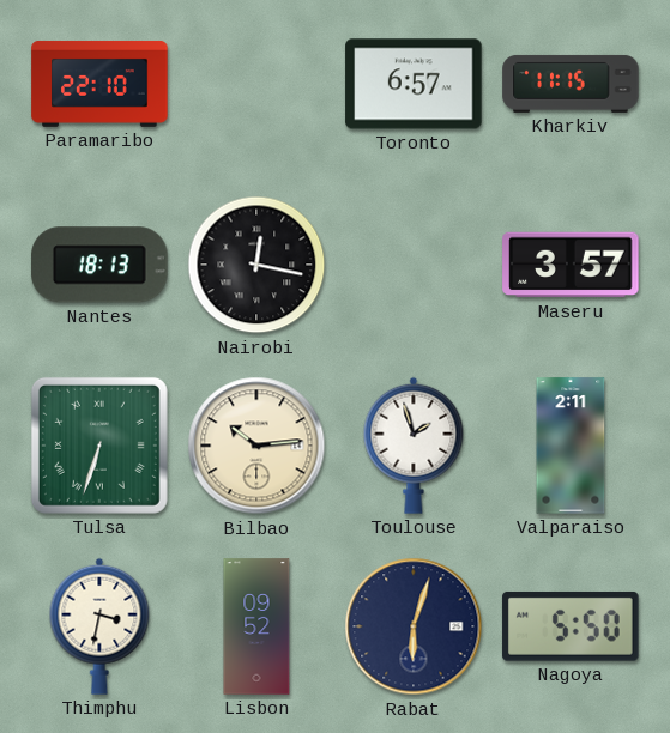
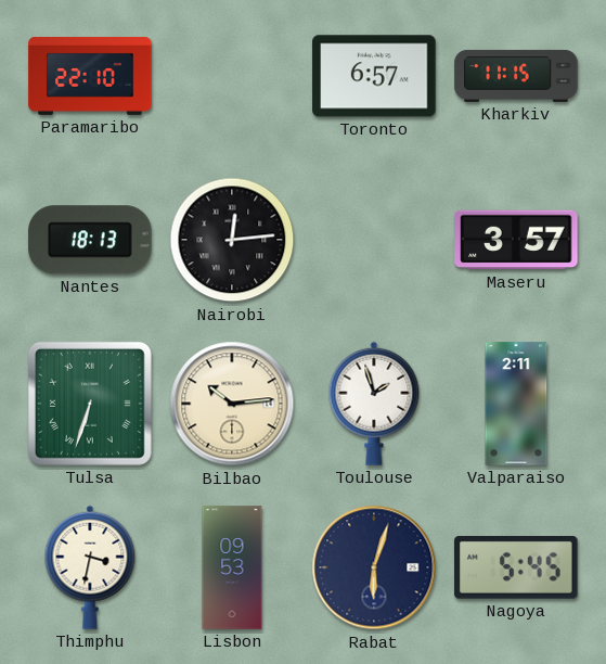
Nairobi: 12:17 -> 12:14 (232, 240)
Lisbon: 09:52 -> 09:53 (232, 567)
Nagoya: 5:50 -> 5:45 (516, 567)
